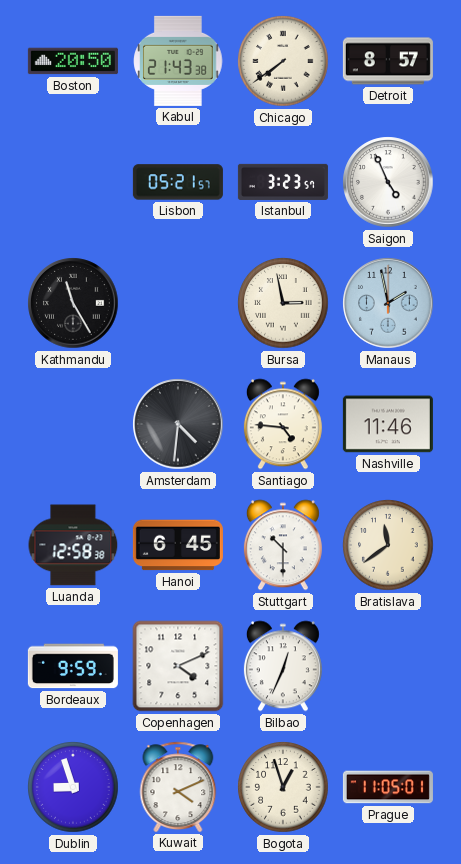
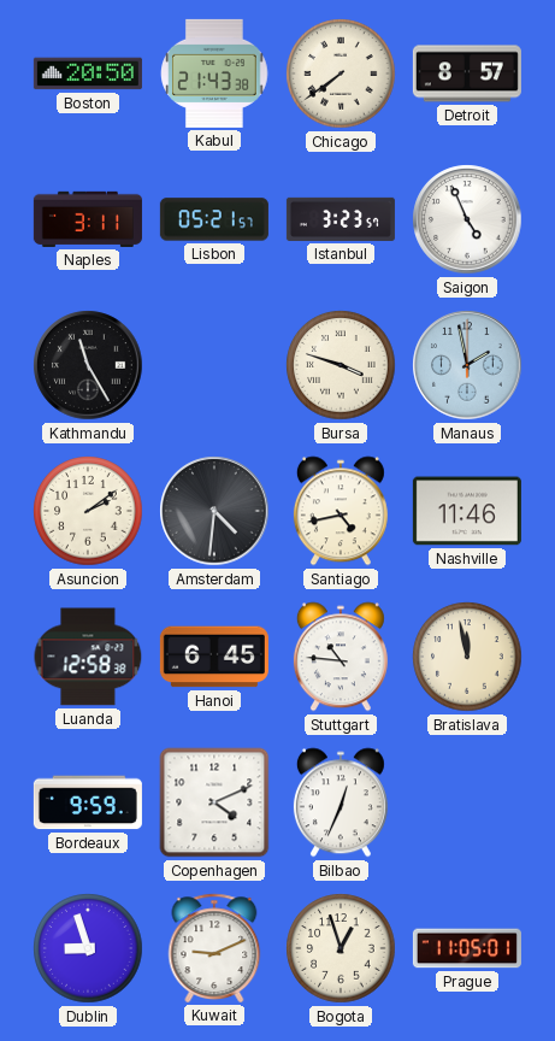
Naples: none -> 3:11 (88, 219)
Bursa: 2:58 -> 3:48 (341, 365)
Asuncion: none -> 2:09 (88, 511)
Santiago: 4:46 -> 4:43 (341, 511)
Stuttgart: 10:30 -> 10:46 (341, 657)
Bratislava: 11:39 -> 11:58 (467, 657)
Kuwait: 4:11 -> 9:11 (214, 948)
